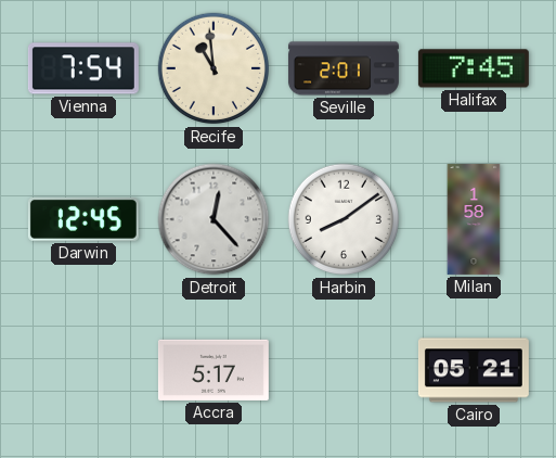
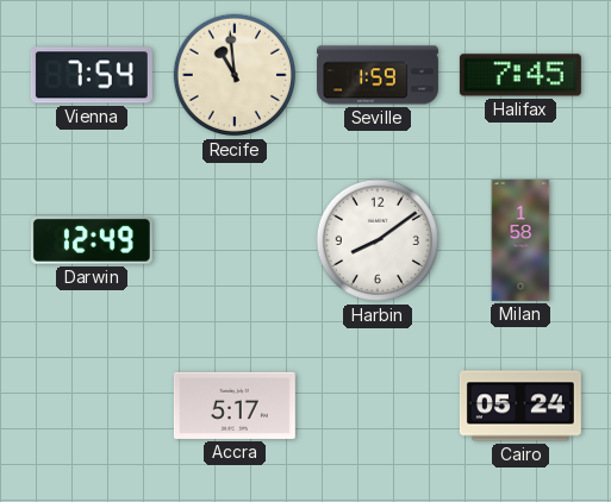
Seville: 2:01 -> 1:59 (378, 75)
Darwin: 12:45 -> 12:49 (92, 240)
Detroit: 12:23 -> none (214, 219)
Cairo: 05:21 -> 05:24 (520, 406)
